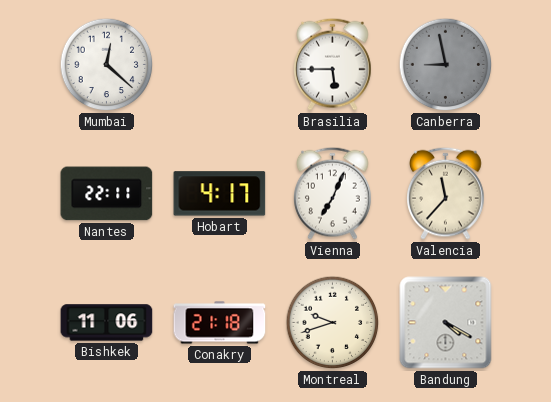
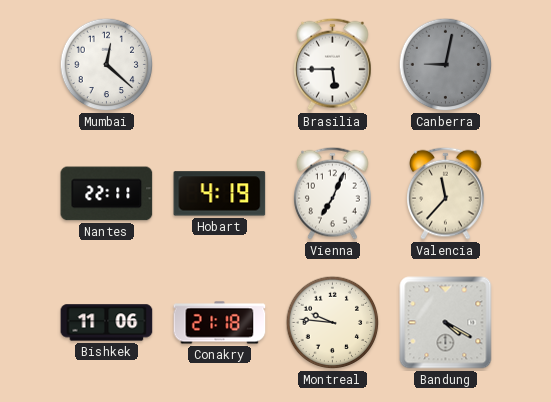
Canberra: 8:58 -> 9:02 (446, 65)
Hobart: 4:17 -> 4:19 (220, 194)
Montreal: 9:42 -> 9:46 (333, 323)
